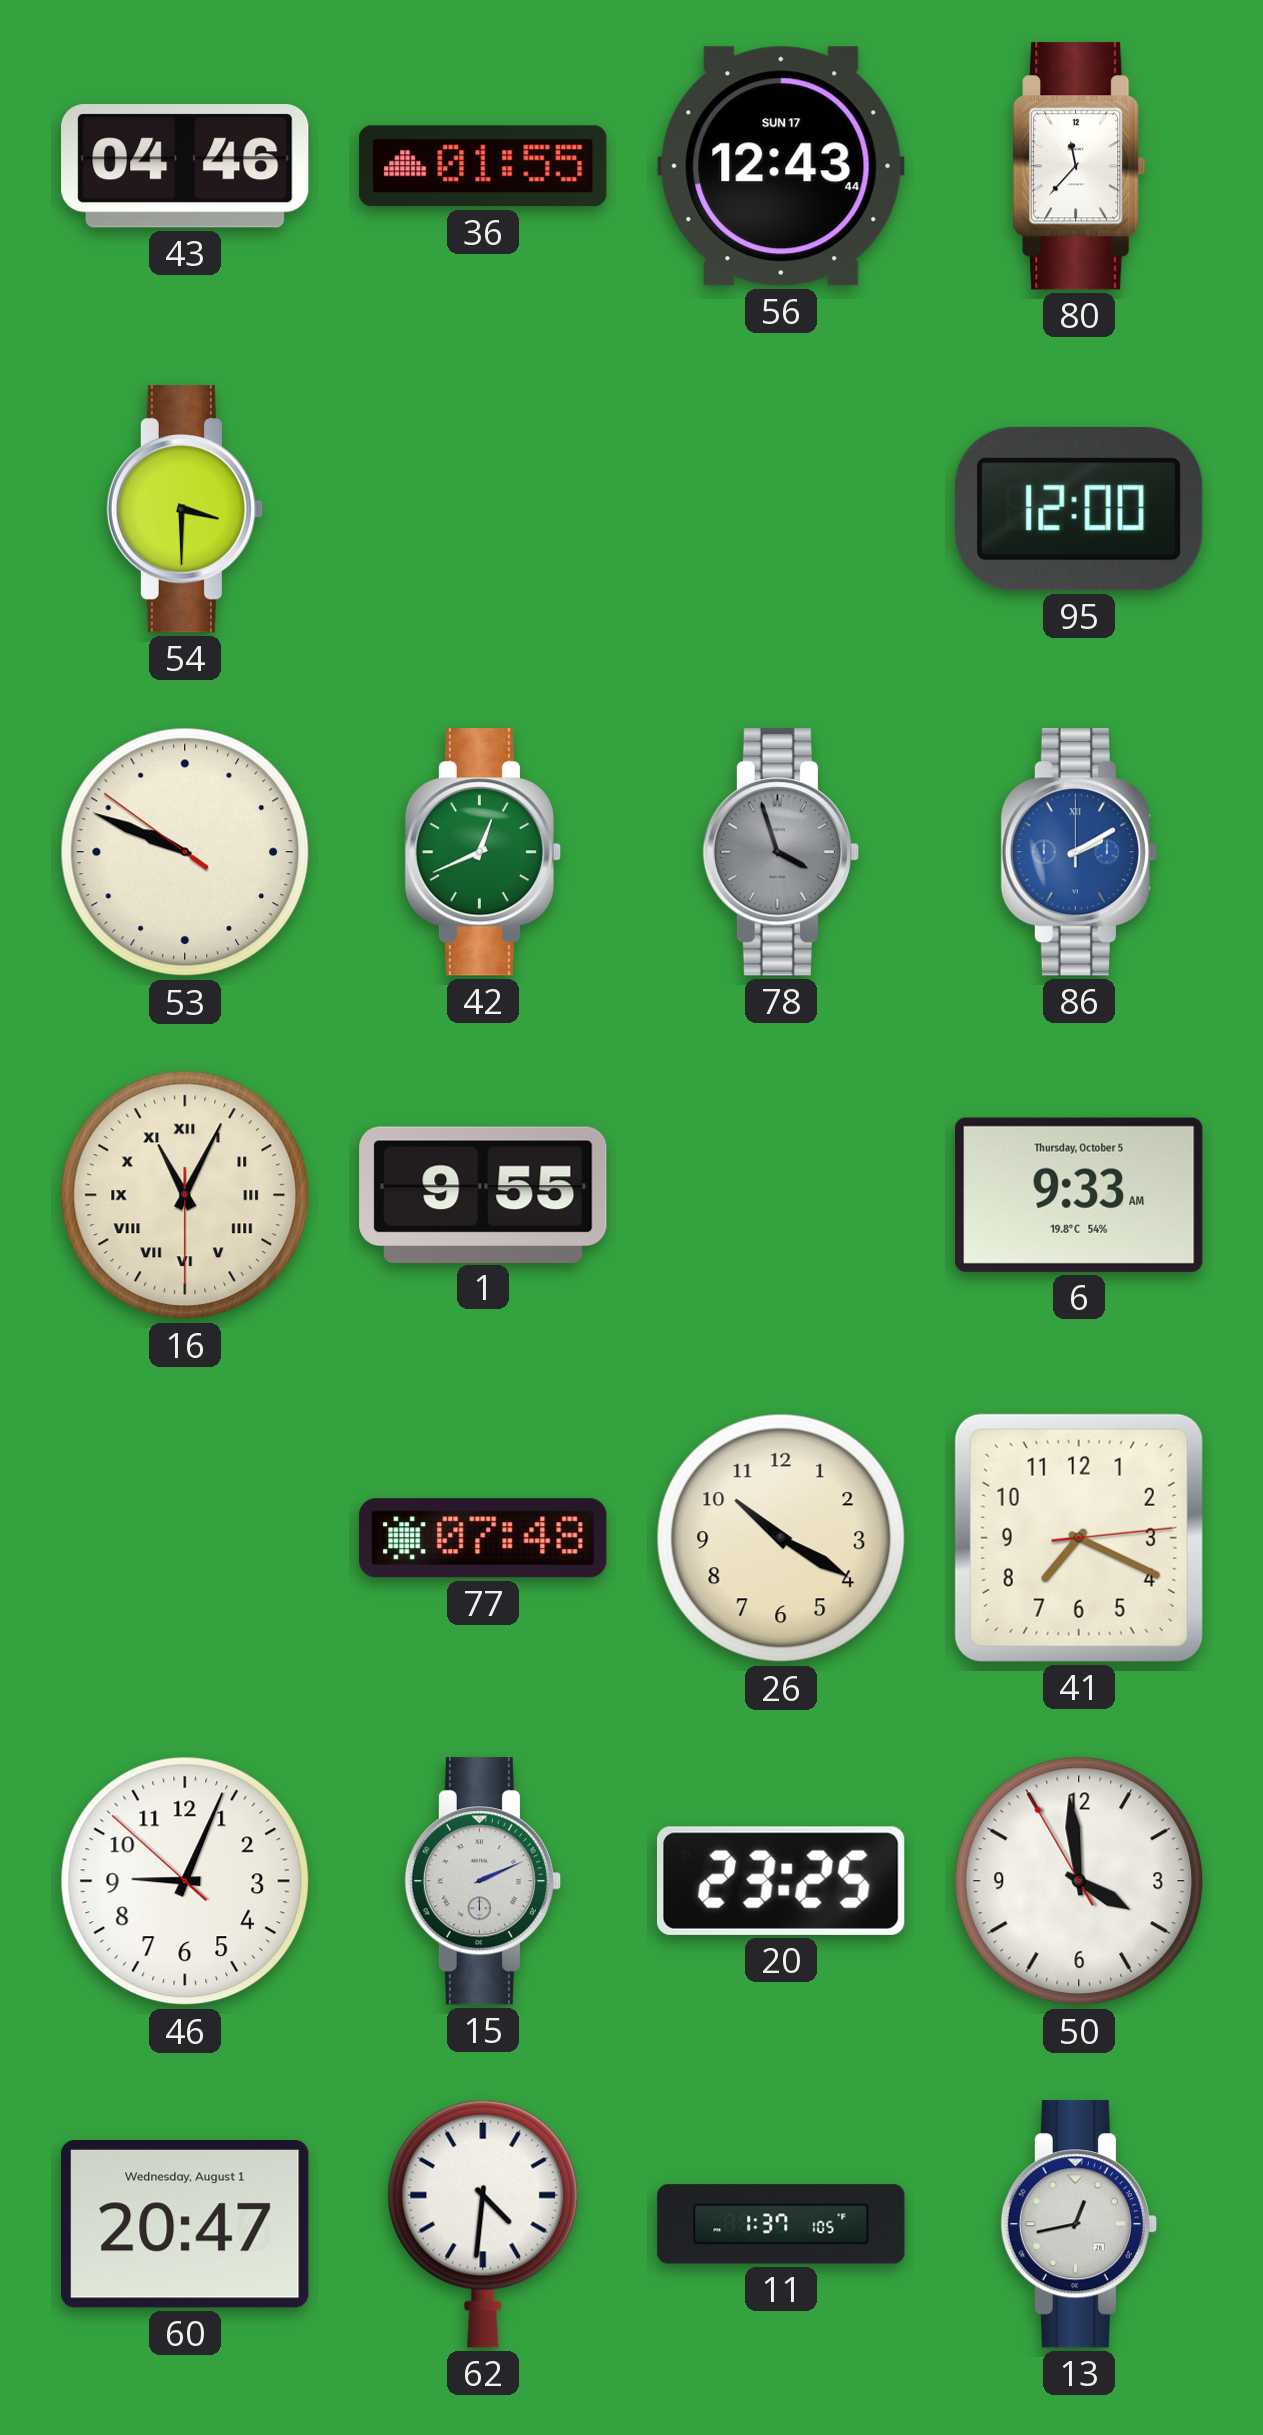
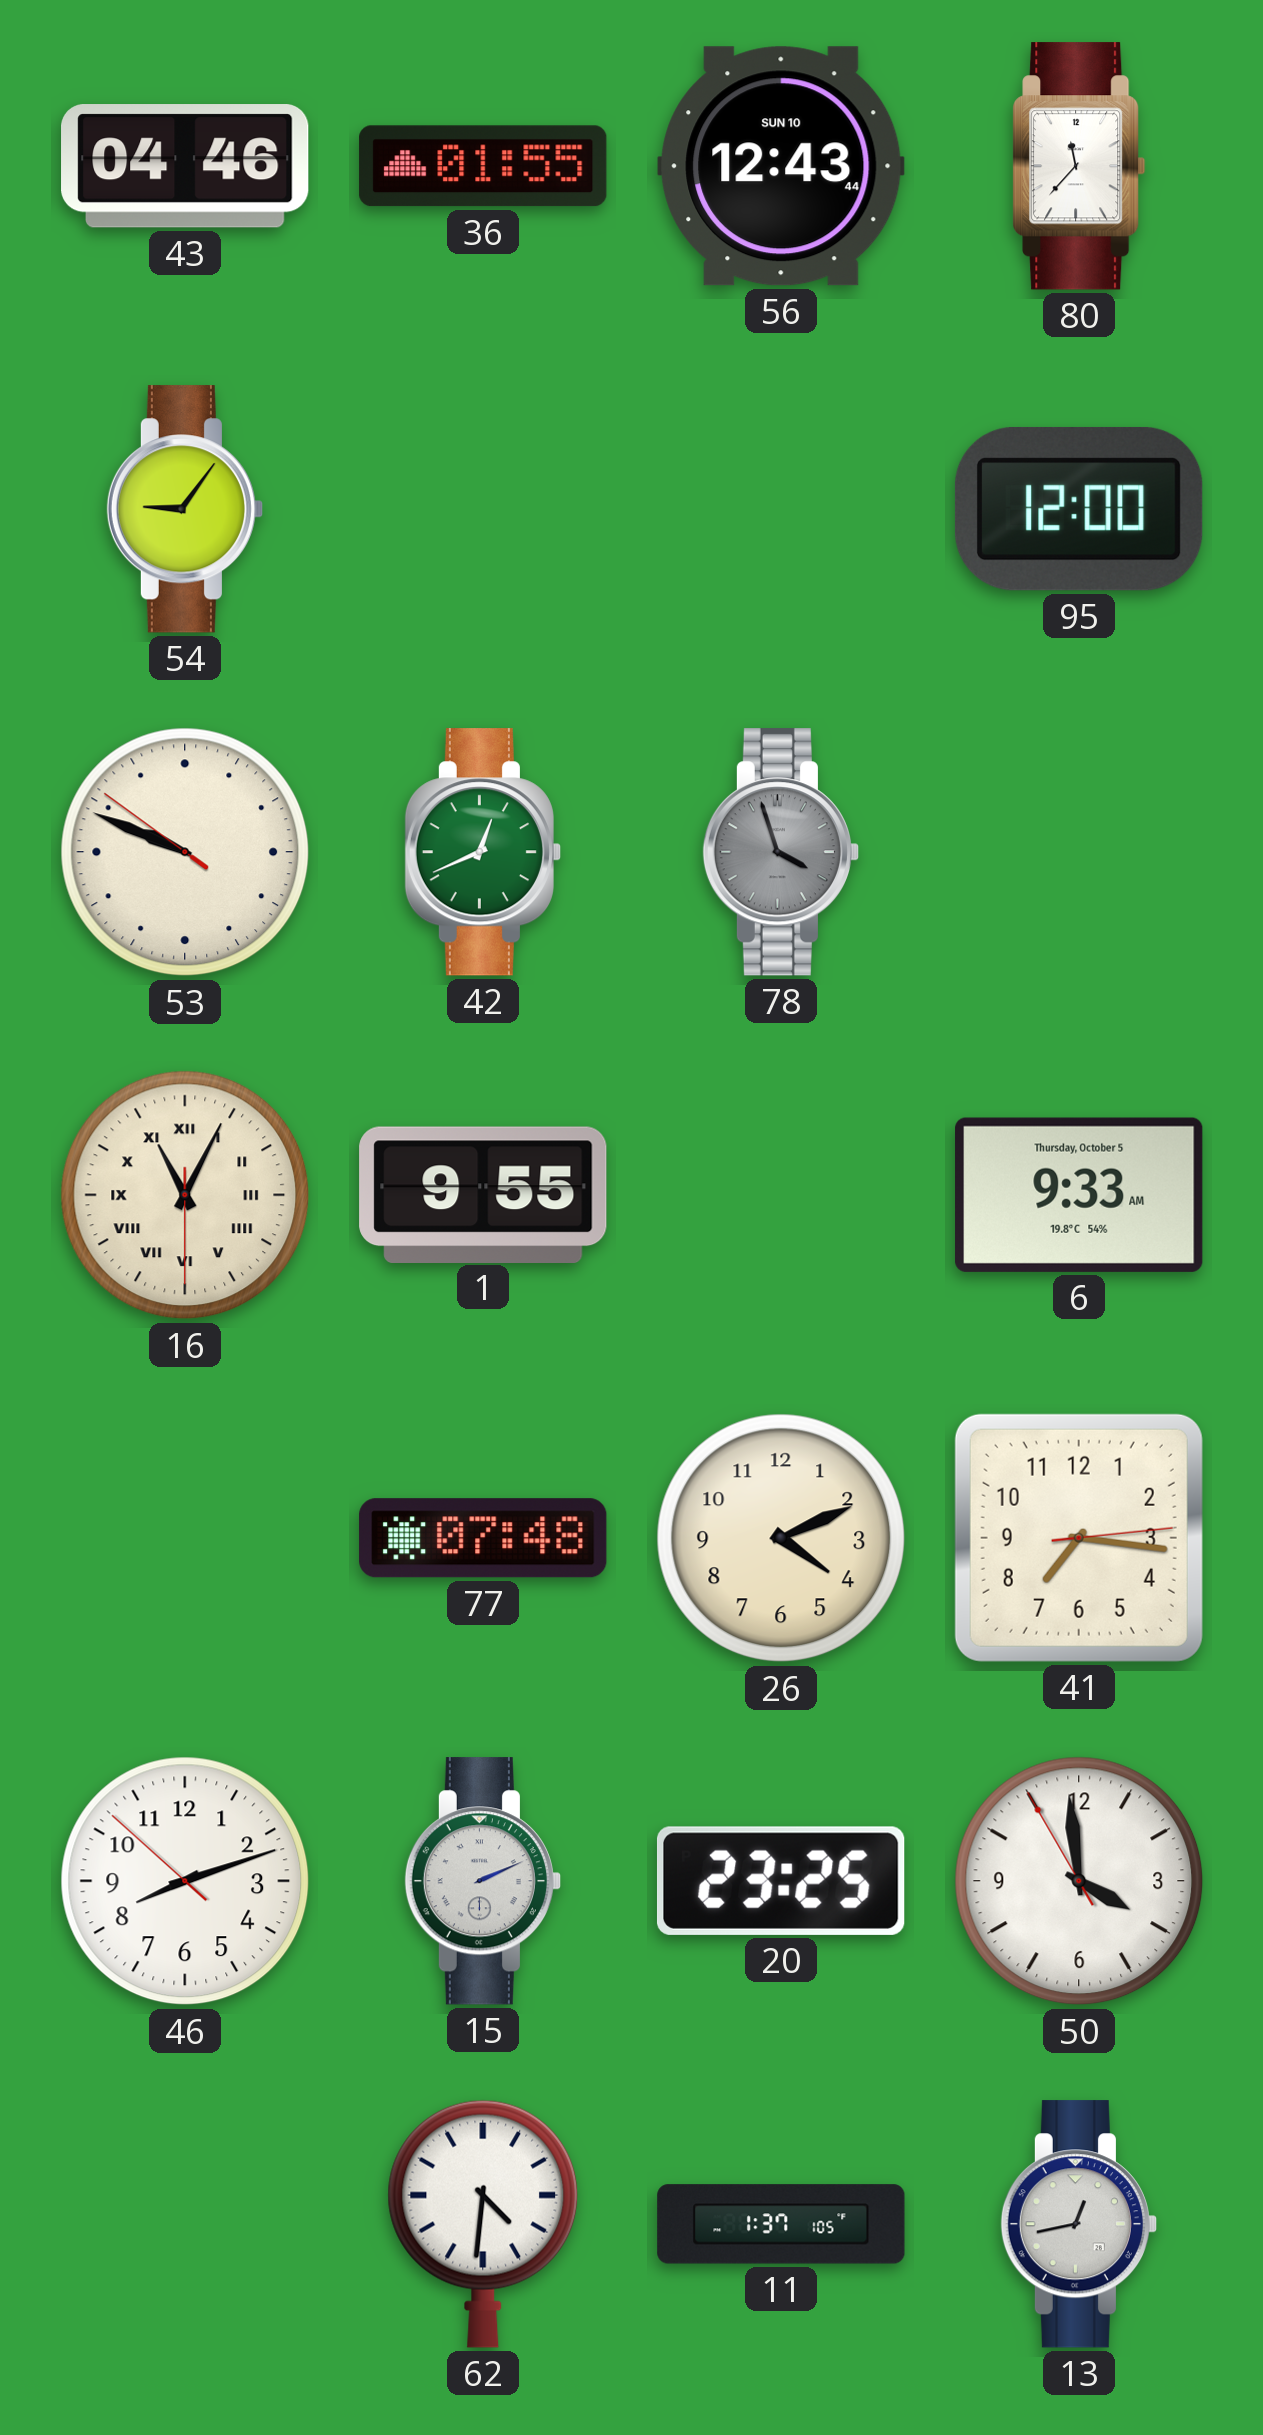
56 date: SUN 17 -> SUN 10 (781, 166)
54: 3:30 -> 9:06 (185, 509)
86: 2:10 -> none (1079, 852)
26: 10:20 -> 4:11 (781, 1538)
41: 7:19 -> 7:16 (1079, 1538)
46: 9:03 -> 8:11 (185, 1881)
60: 20:47 -> none (185, 2225)
